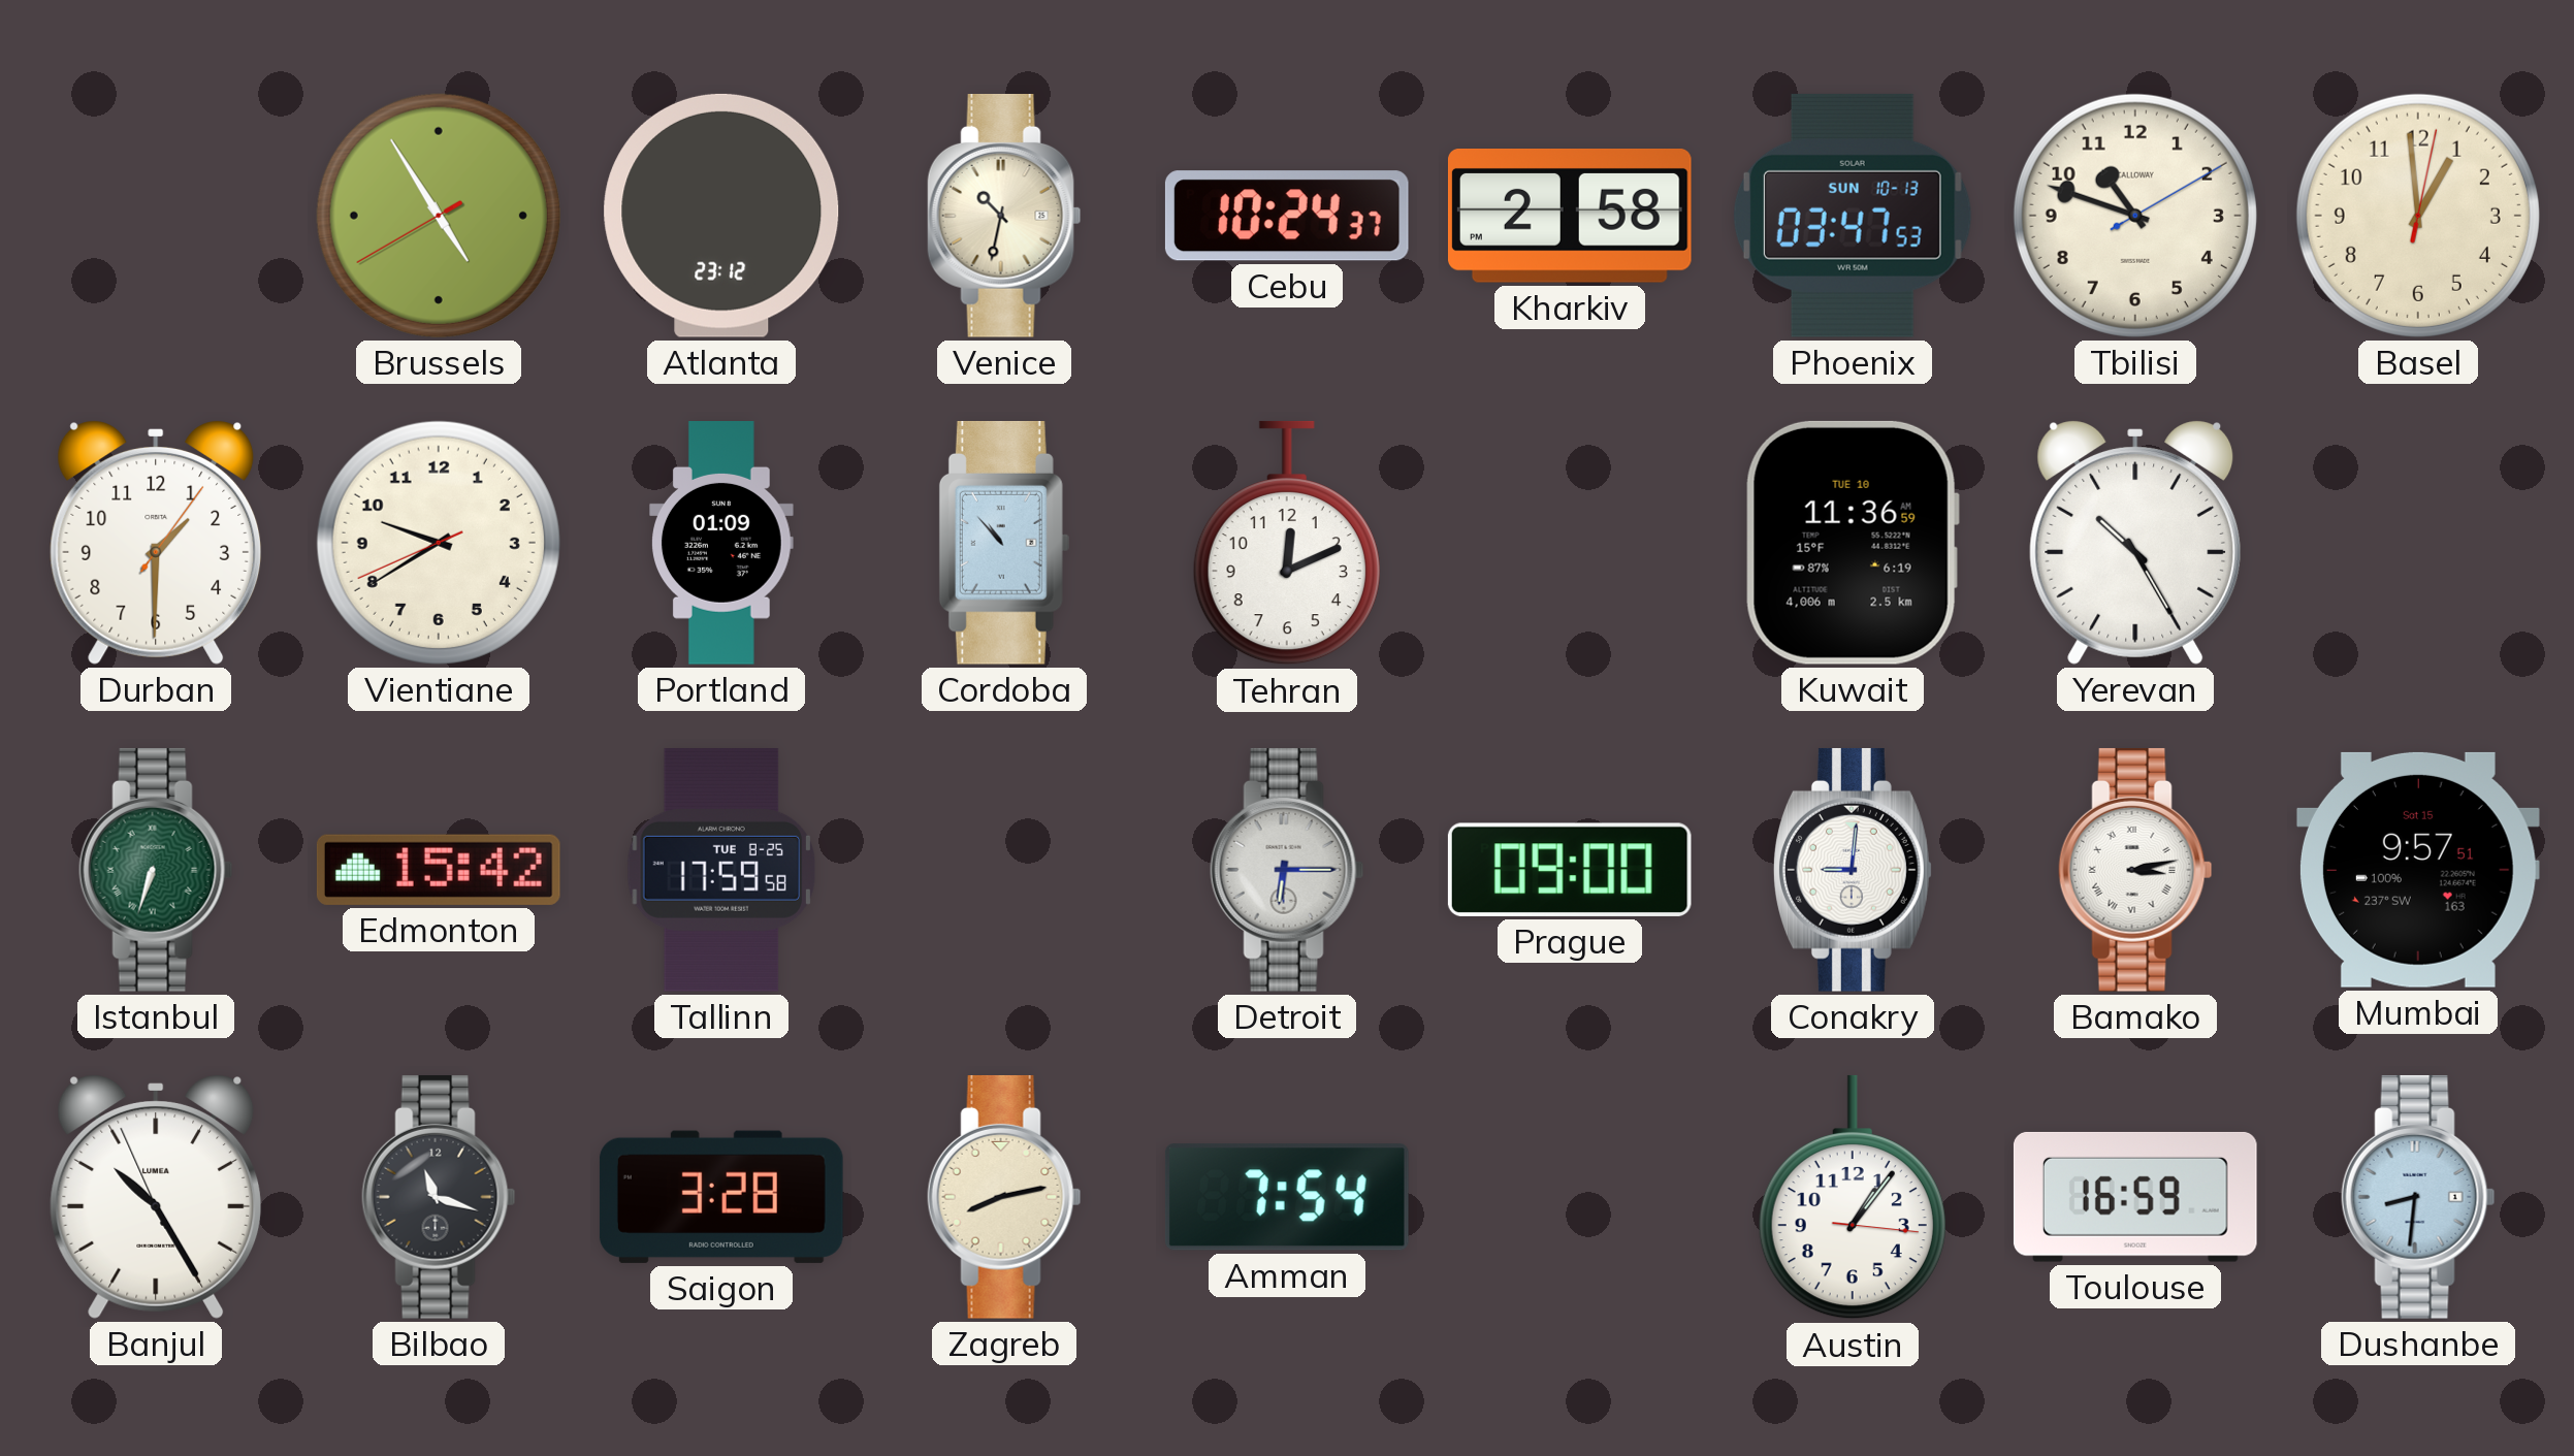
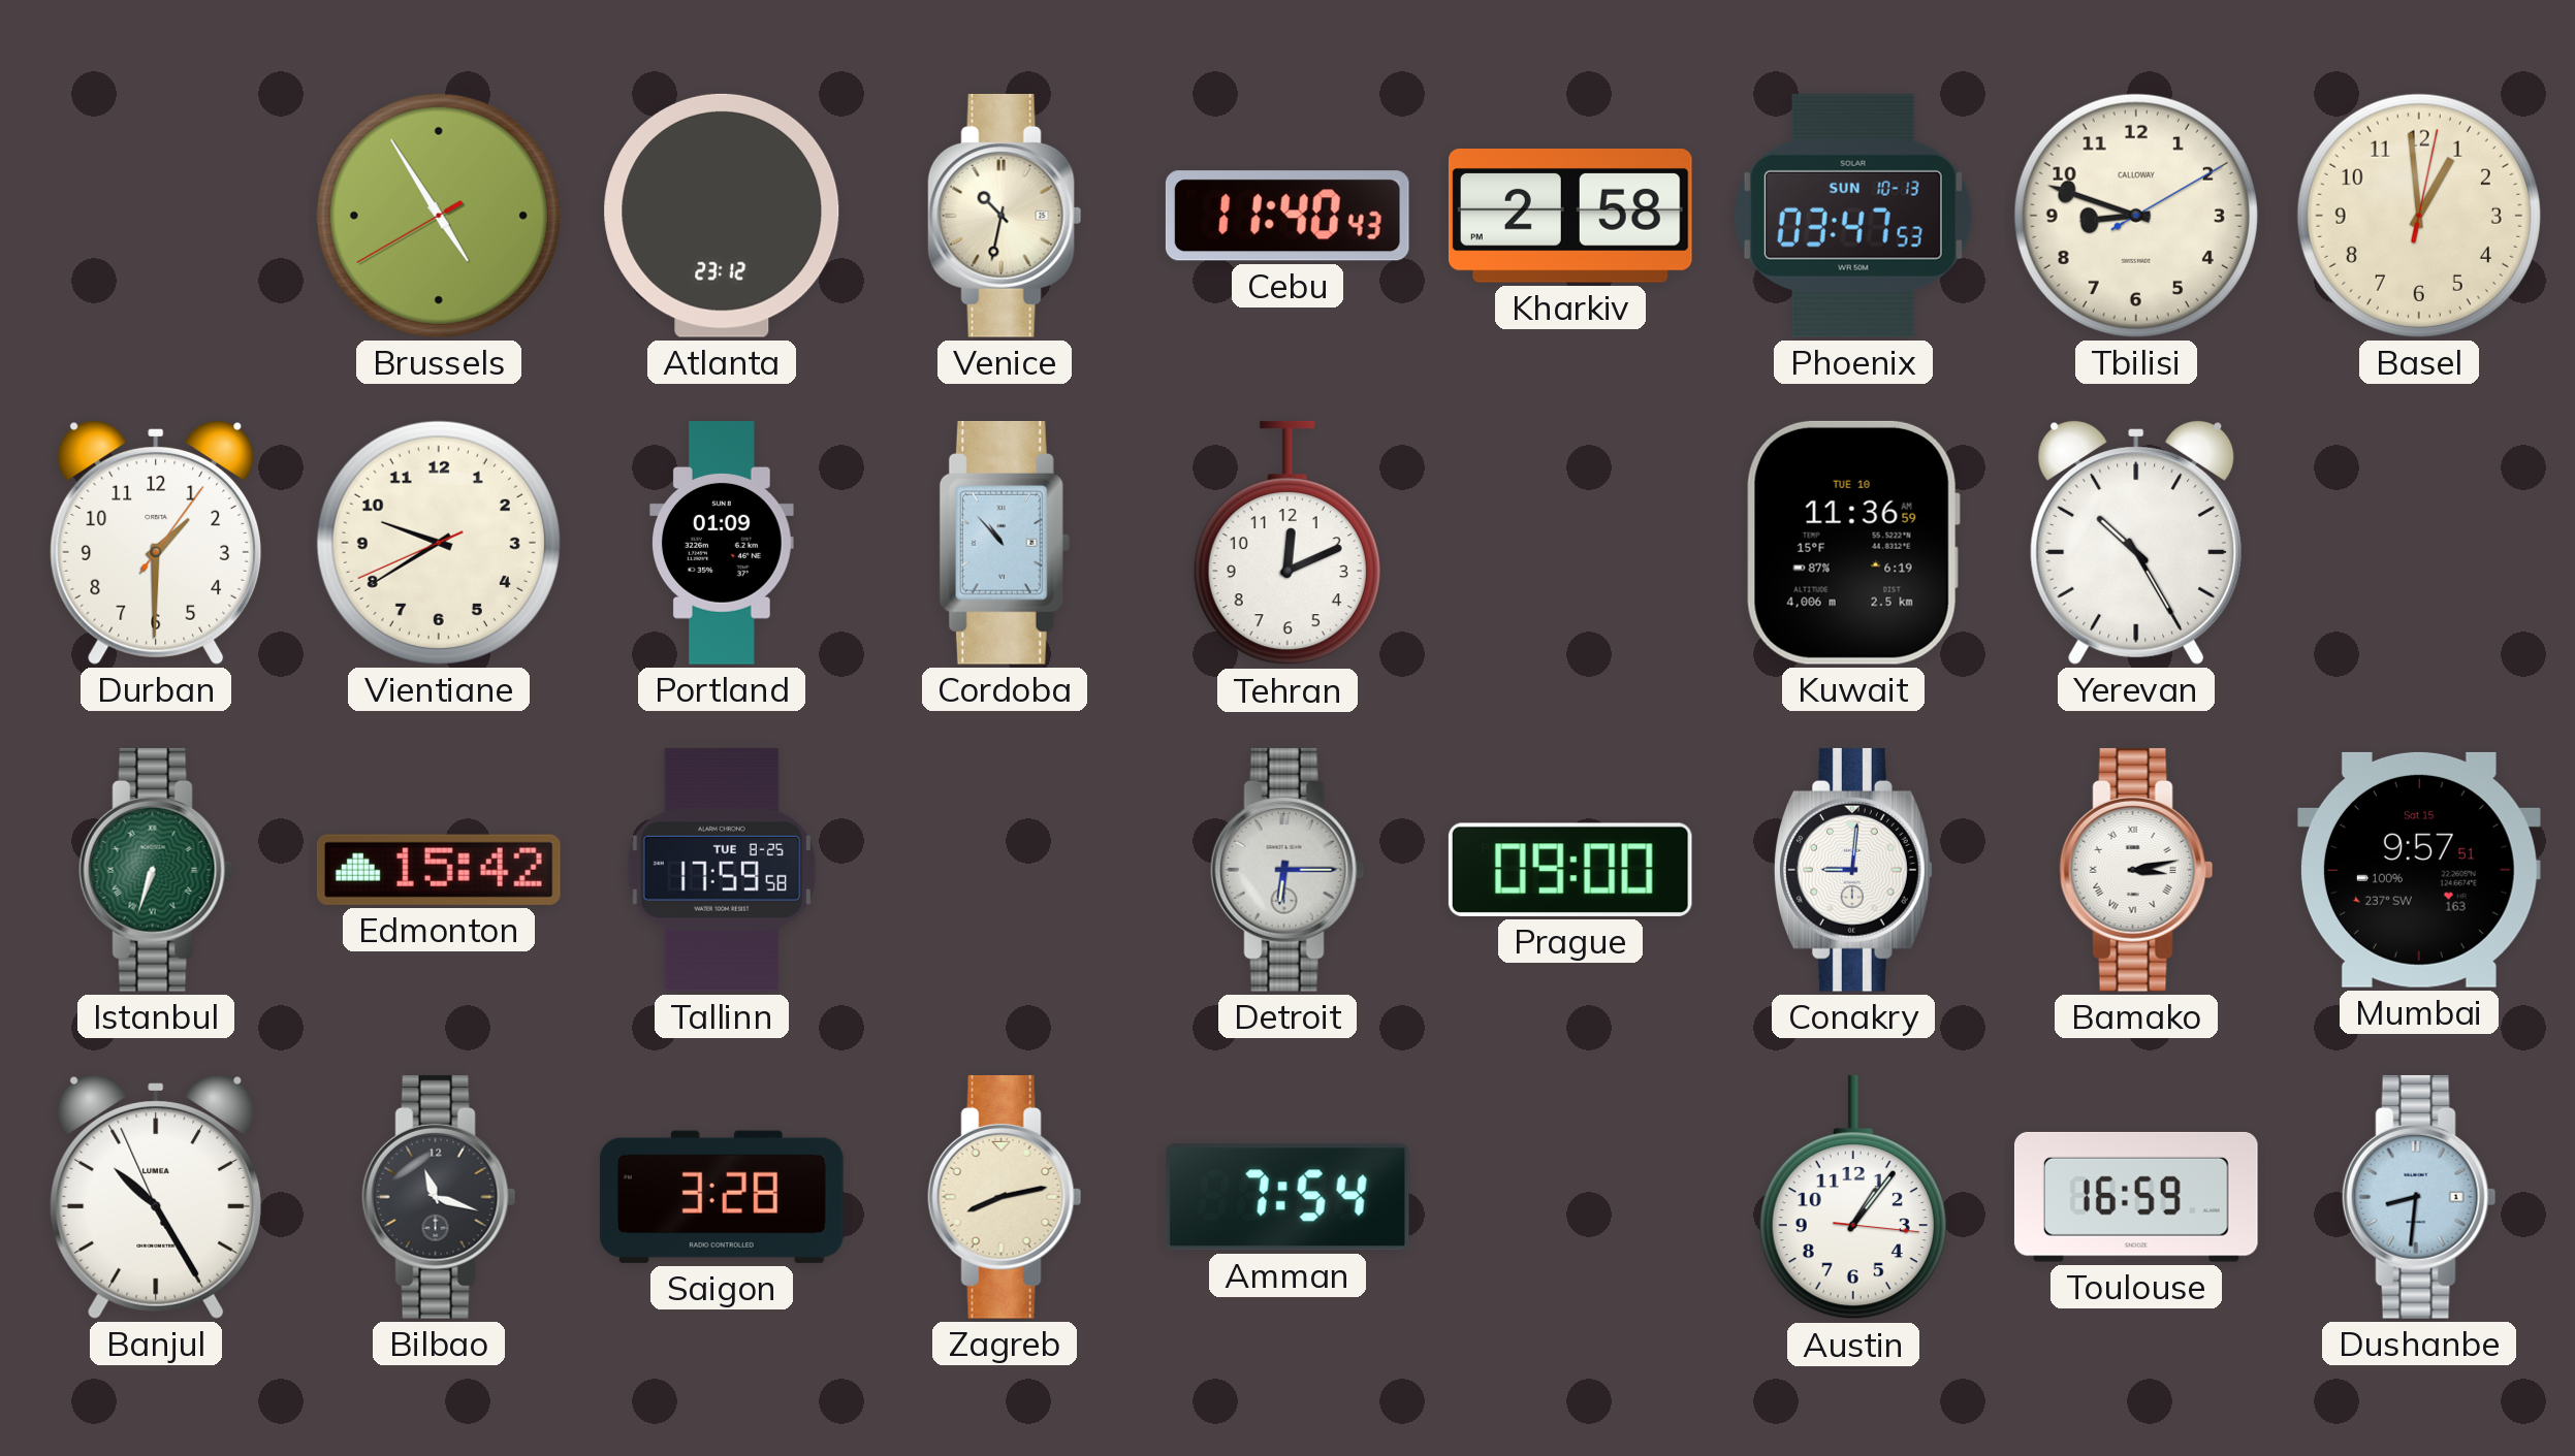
Cebu: 10:24 -> 11:40 (1288, 216)
Tbilisi: 10:48 -> 8:48 (2136, 216)
